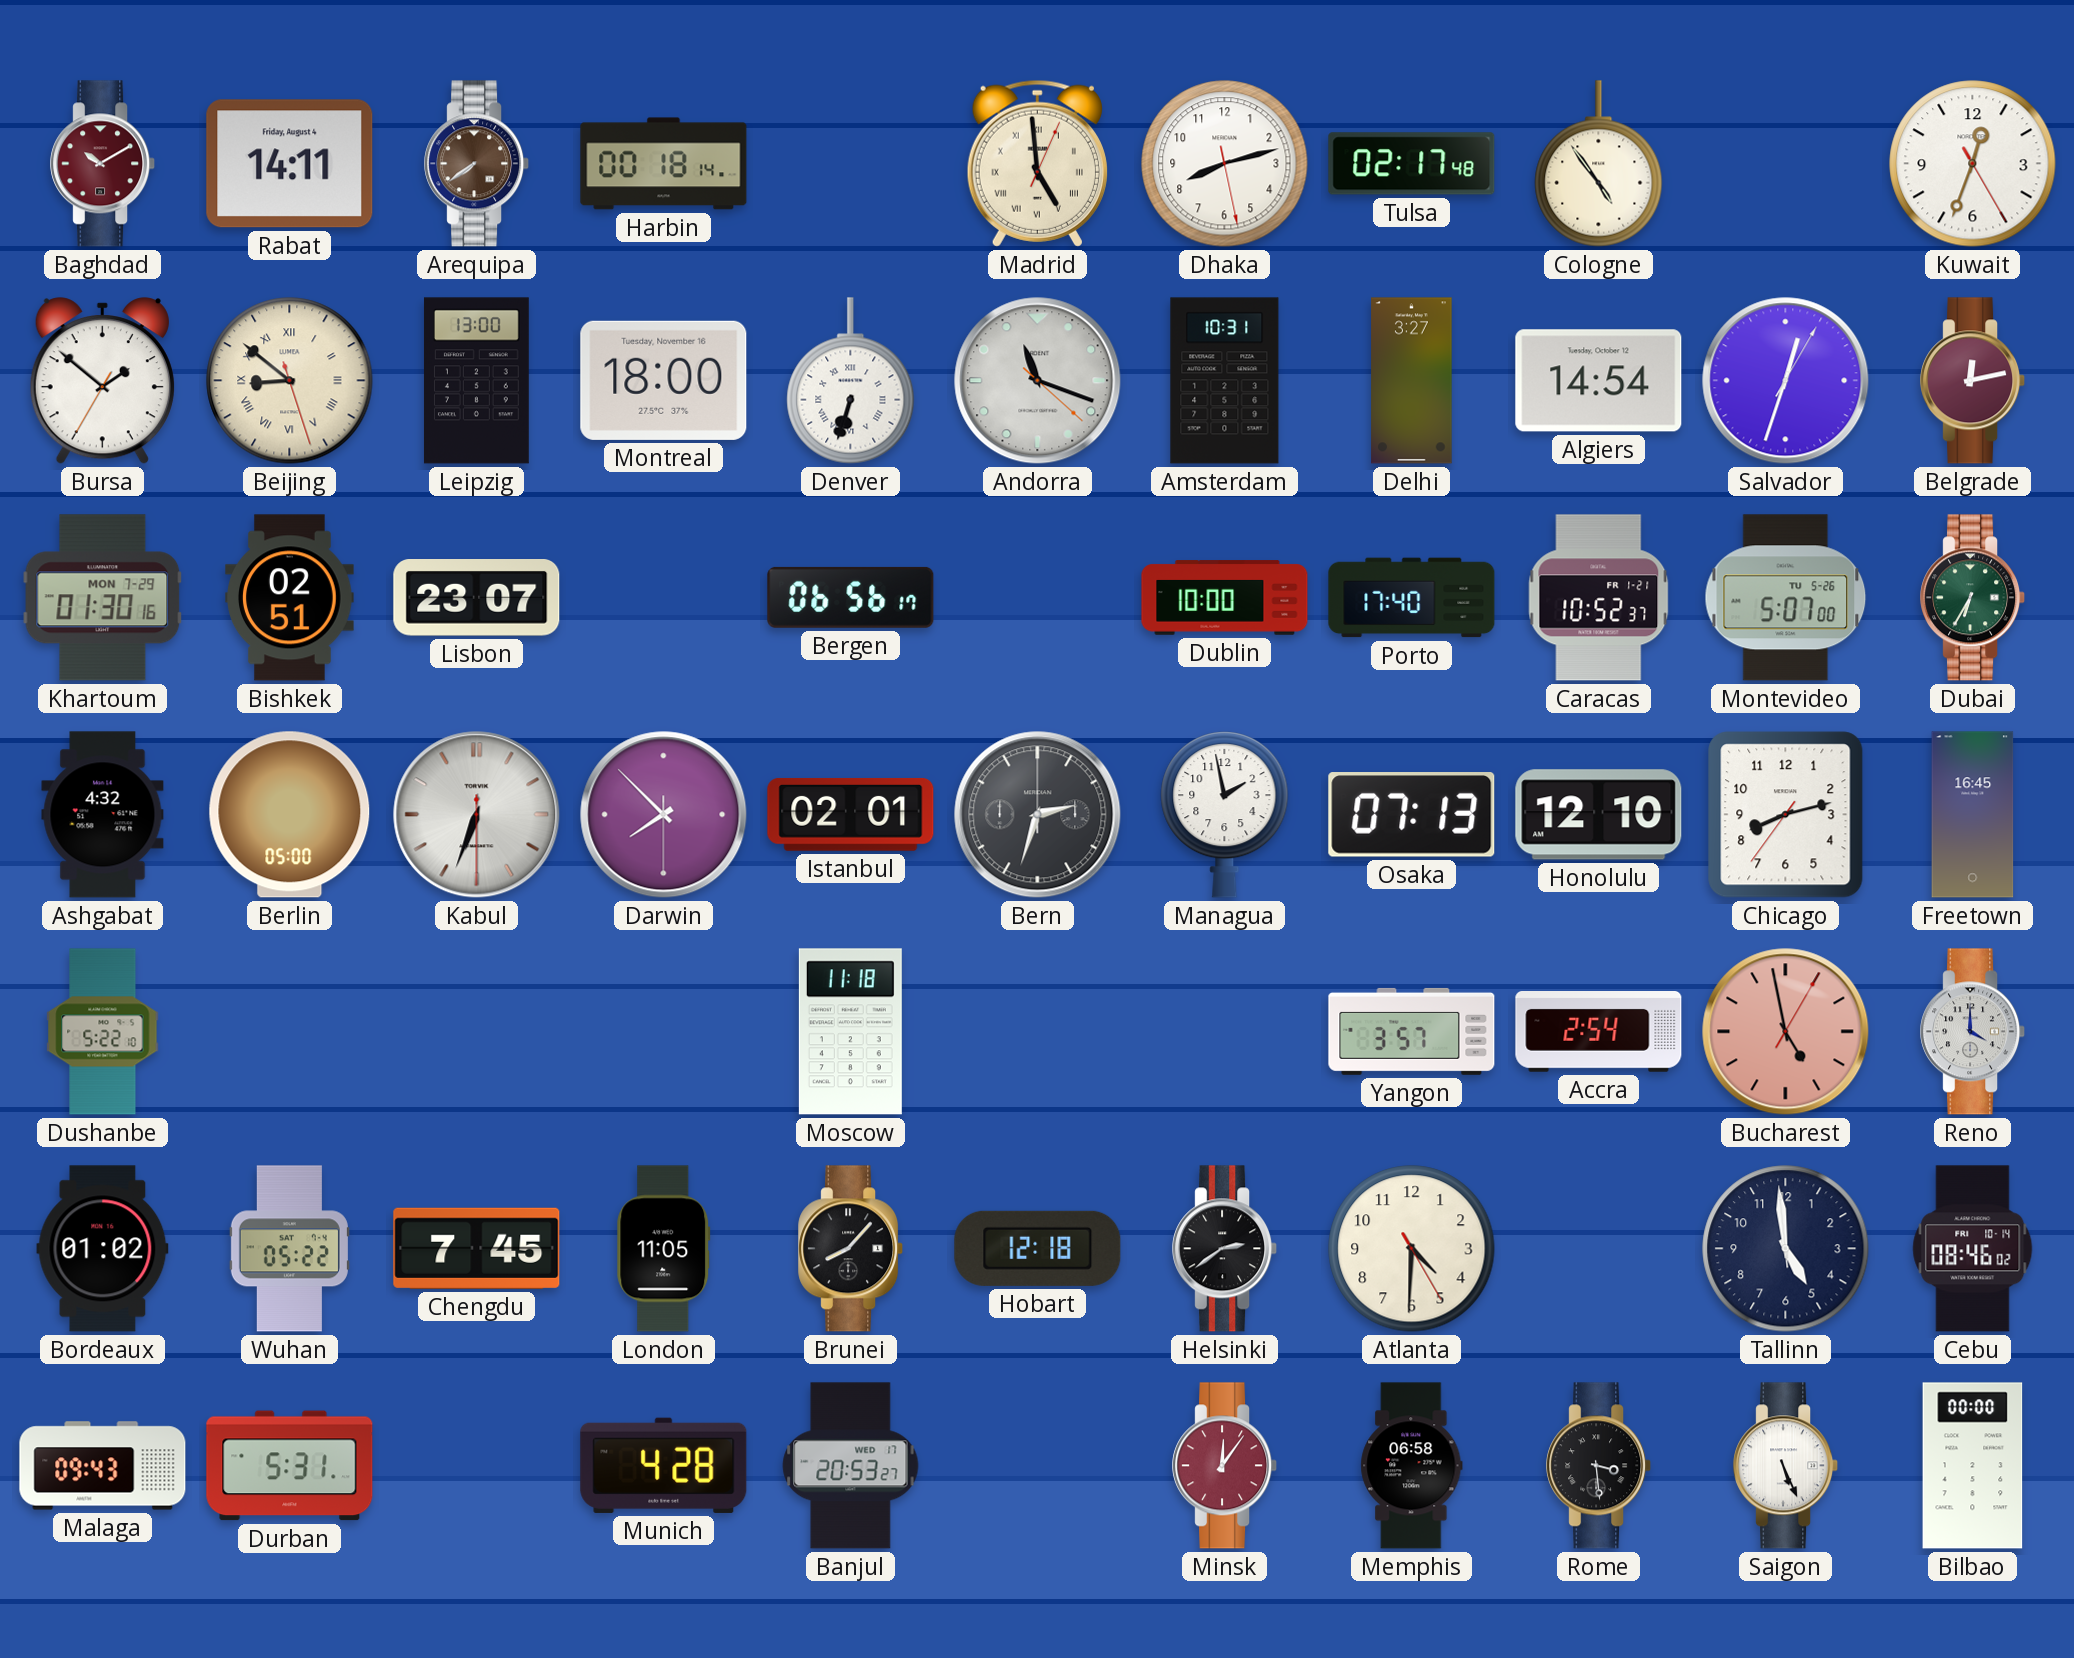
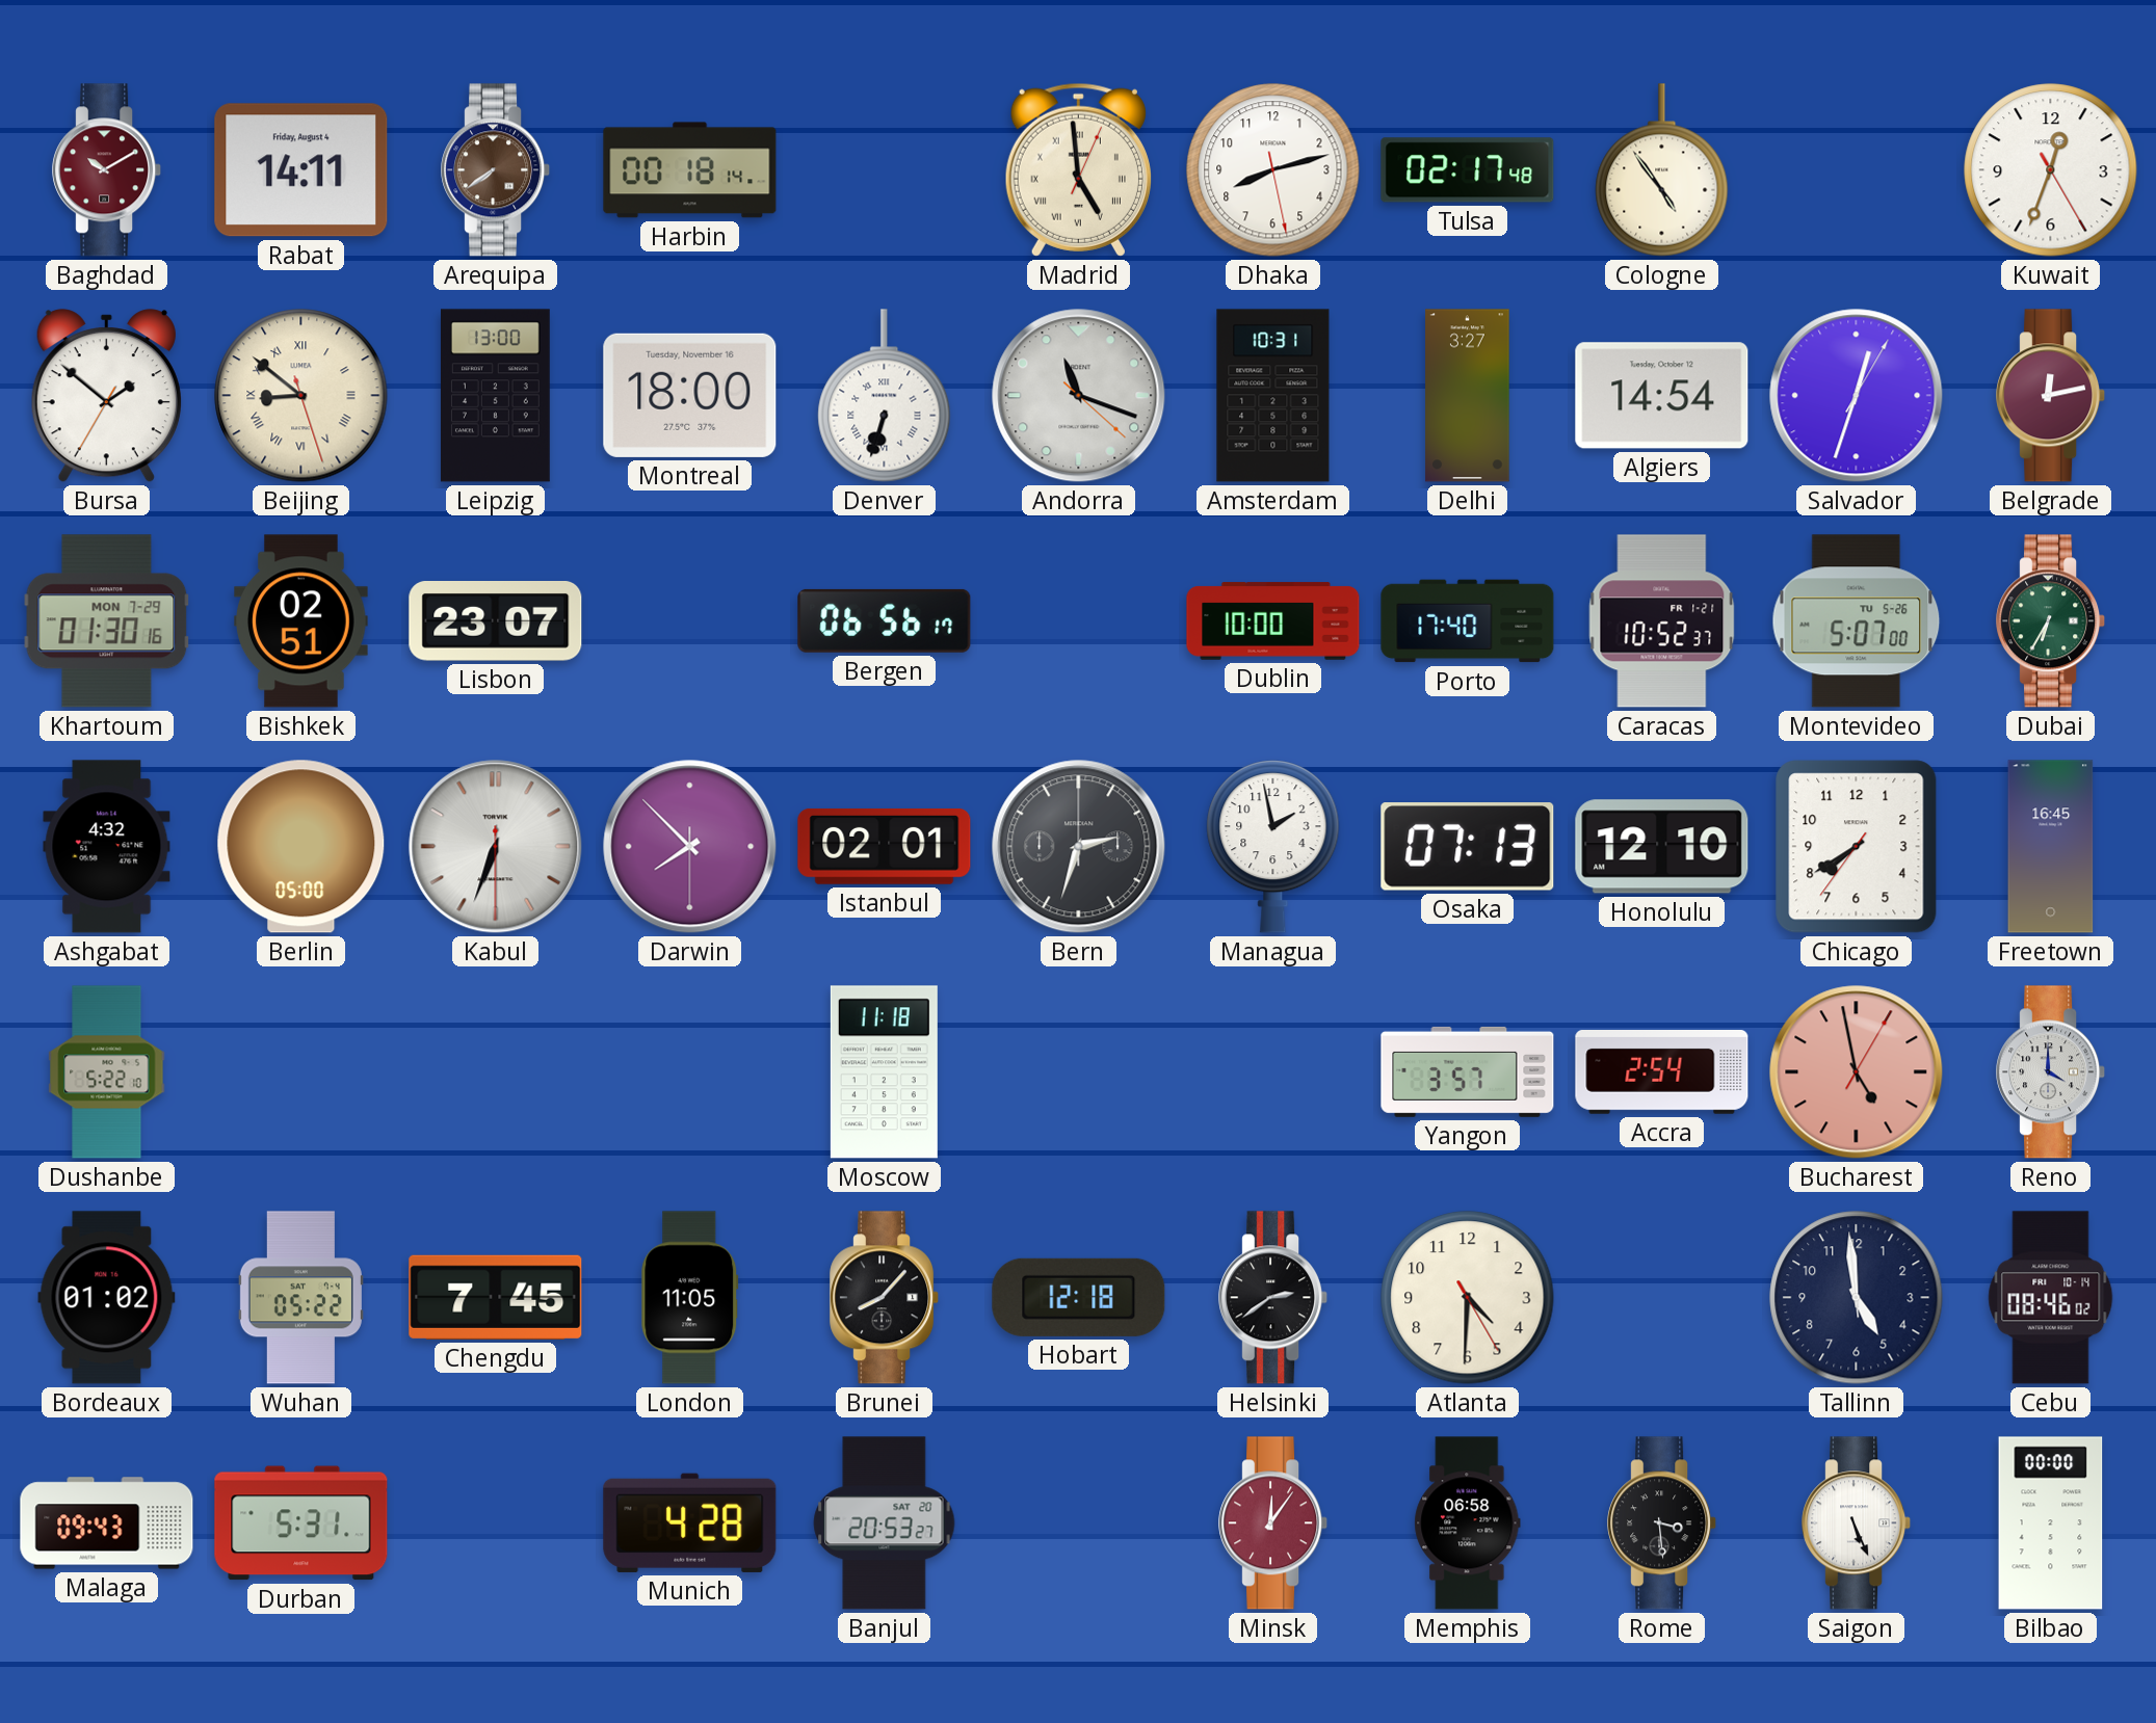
Chicago: 8:12 -> 7:39 (1857, 847)
Banjul date: WED 17 -> SAT 20 (885, 1523)
